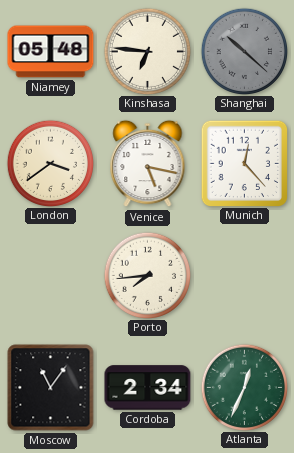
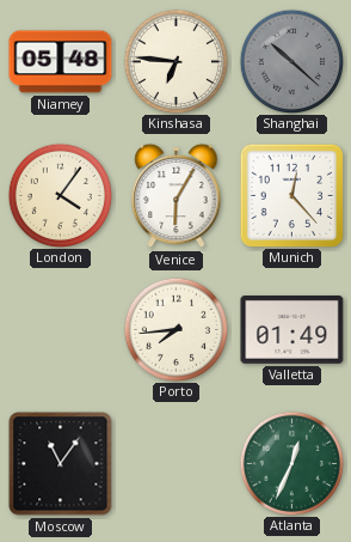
London: 3:39 -> 4:06 (60, 195)
Venice: 5:17 -> 6:05 (177, 196)
Valletta: none -> 01:49 (292, 329)
Cordoba: 2:34 -> none (148, 388)
